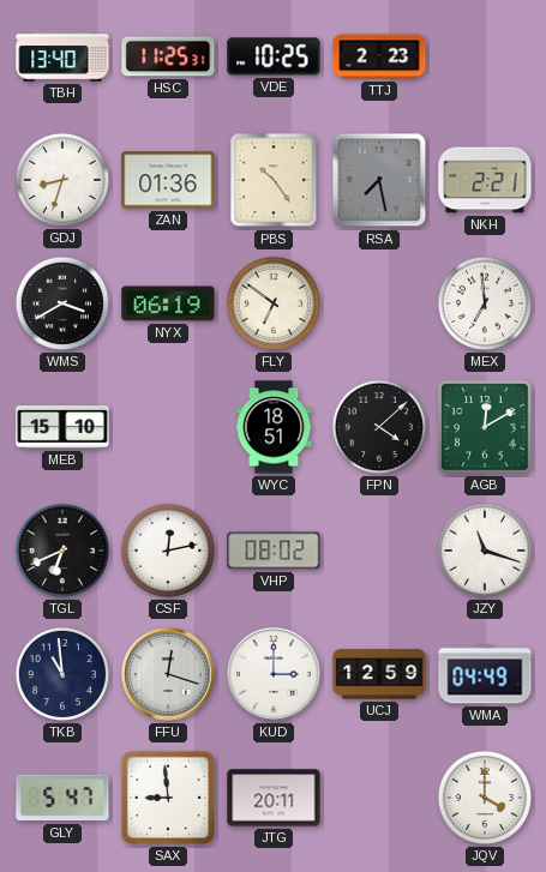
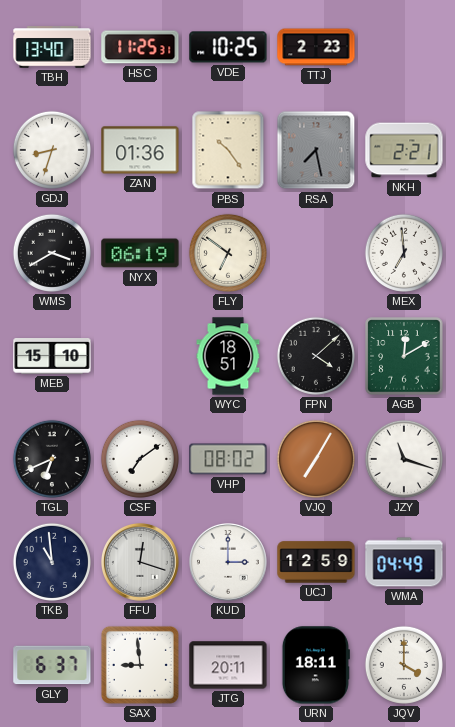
CSF: 12:13 -> 7:09 (140, 459)
VJQ: none -> 7:05 (316, 459)
GLY: 5:47 -> 6:37 (52, 665)
URN: none -> 18:11 (316, 665)
